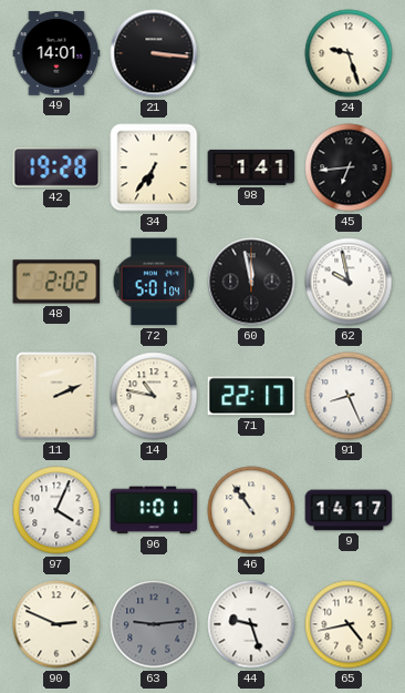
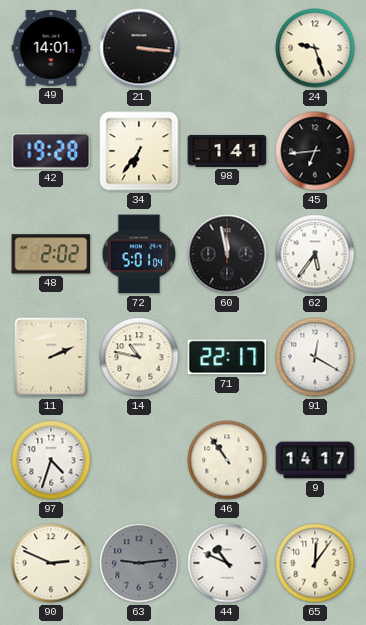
62: 9:58 -> 5:36 (315, 254)
91: 8:26 -> 12:20 (315, 357)
97: 4:04 -> 4:33 (51, 460)
96: 1:01 -> none (154, 510)
44: 9:27 -> 10:49 (227, 563)
65: 4:43 -> 12:06 (315, 563)
